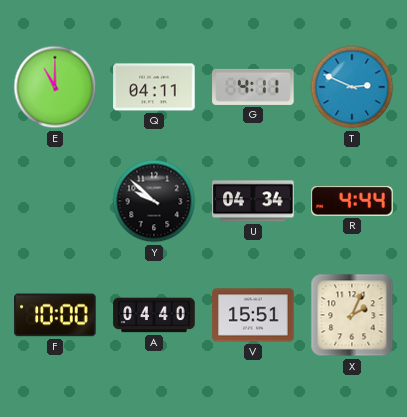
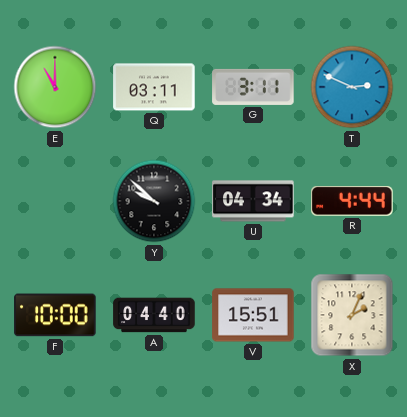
Q: 04:11 -> 03:11 (154, 87)
G: 4:11 -> 3:11 (253, 87)
